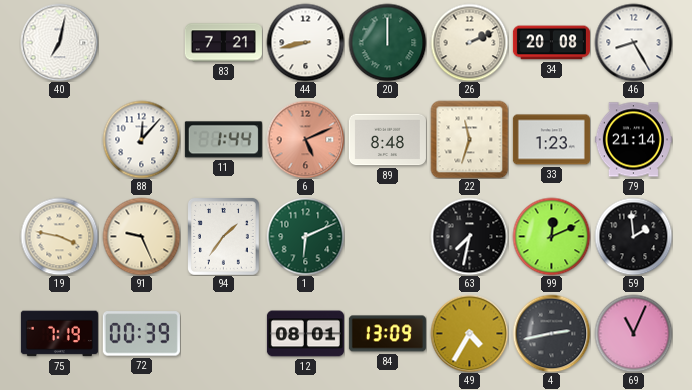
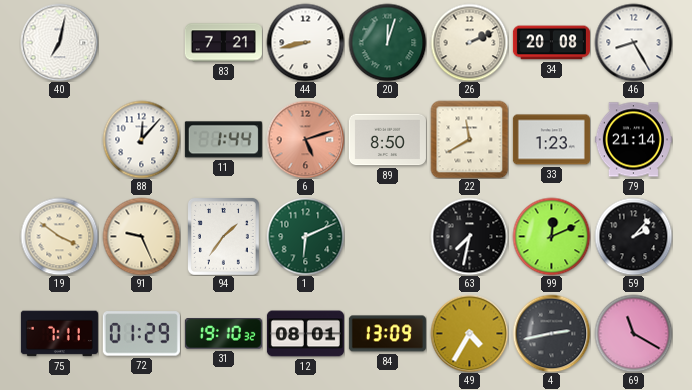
20: 12:00 -> 12:03 (387, 42)
6: 5:11 -> 5:12 (305, 139)
89: 8:48 -> 8:50 (387, 140)
22: 11:33 -> 11:40 (469, 139)
19: 3:47 -> 3:51 (59, 236)
59: 1:59 -> 2:07 (633, 236)
75: 7:19 -> 7:11 (59, 334)
72: 00:39 -> 01:29 (141, 334)
31: none -> 19:10 (223, 334)
69: 11:04 -> 11:20 (633, 333)
